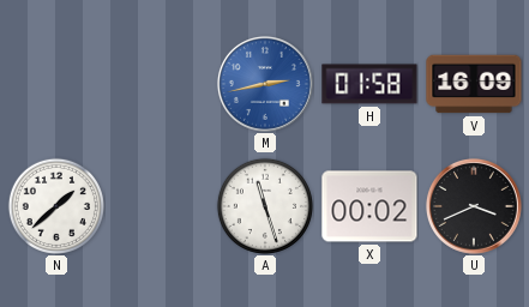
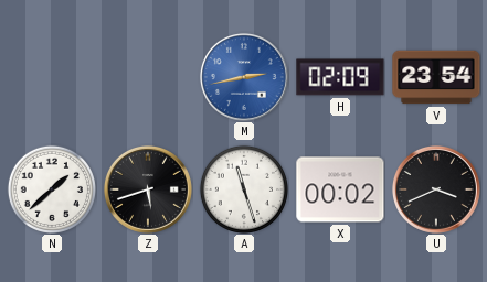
H: 01:58 -> 02:09 (340, 77)
V: 16:09 -> 23:54 (436, 77)
Z: none -> 5:42 (148, 189)
